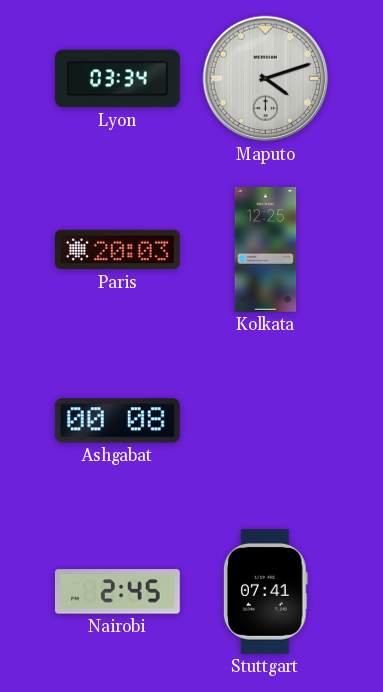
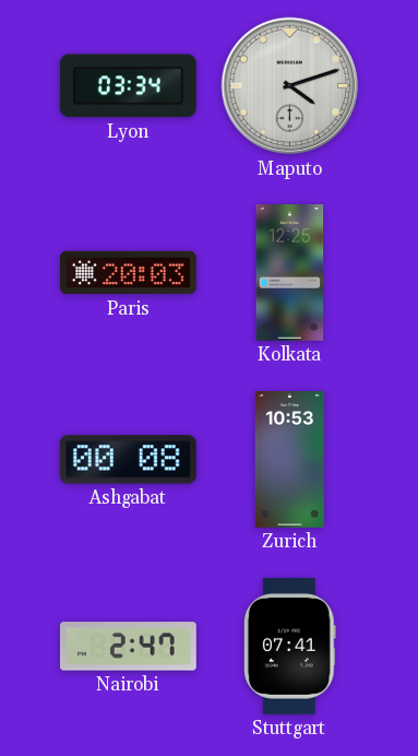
Zurich: none -> 10:53 (290, 460)
Nairobi: 2:45 -> 2:47 (128, 647)
